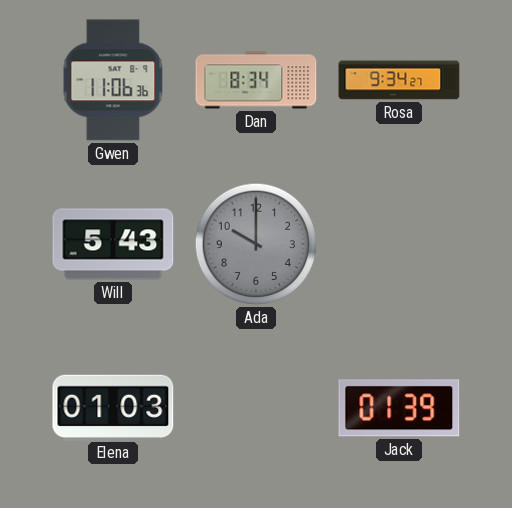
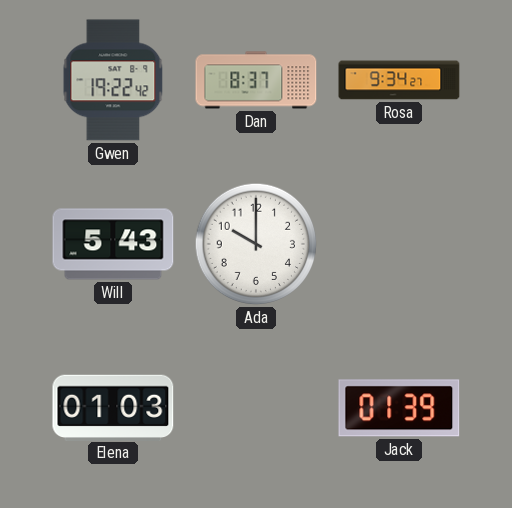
Gwen: 11:06 -> 19:22 (113, 80)
Dan: 8:34 -> 8:37 (256, 80)
Ada dial: grey -> white (256, 244)
